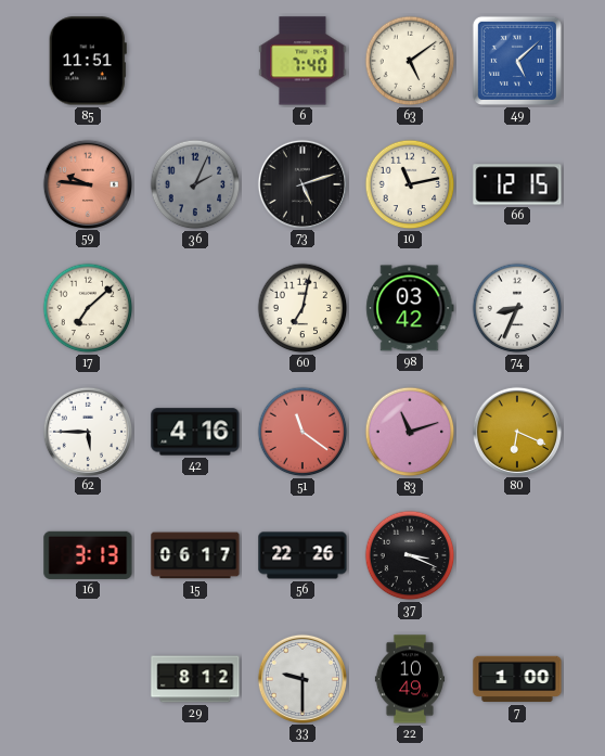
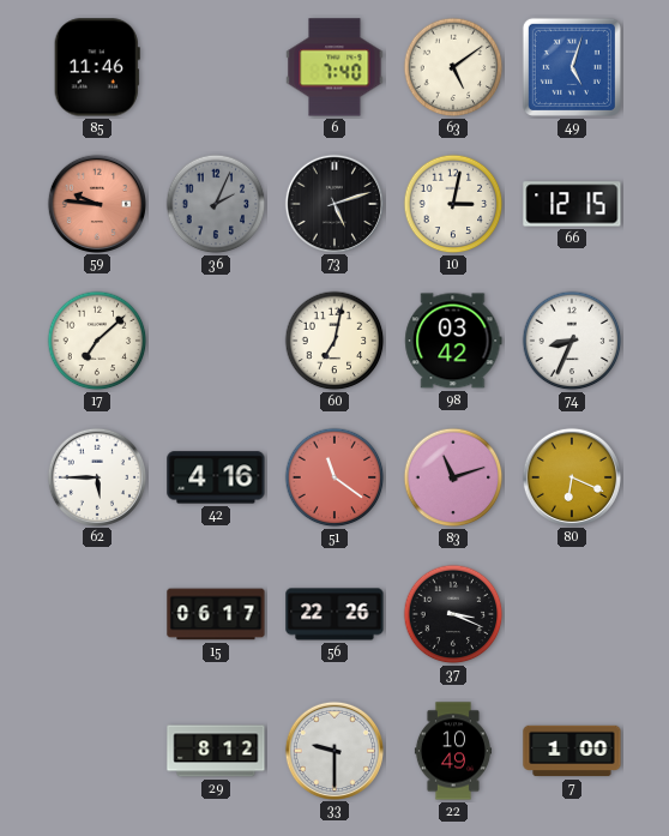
85: 11:51 -> 11:46 (97, 67)
49: 5:08 -> 5:03 (572, 67)
10: 11:13 -> 3:02 (453, 204)
16: 3:13 -> none (88, 555)
